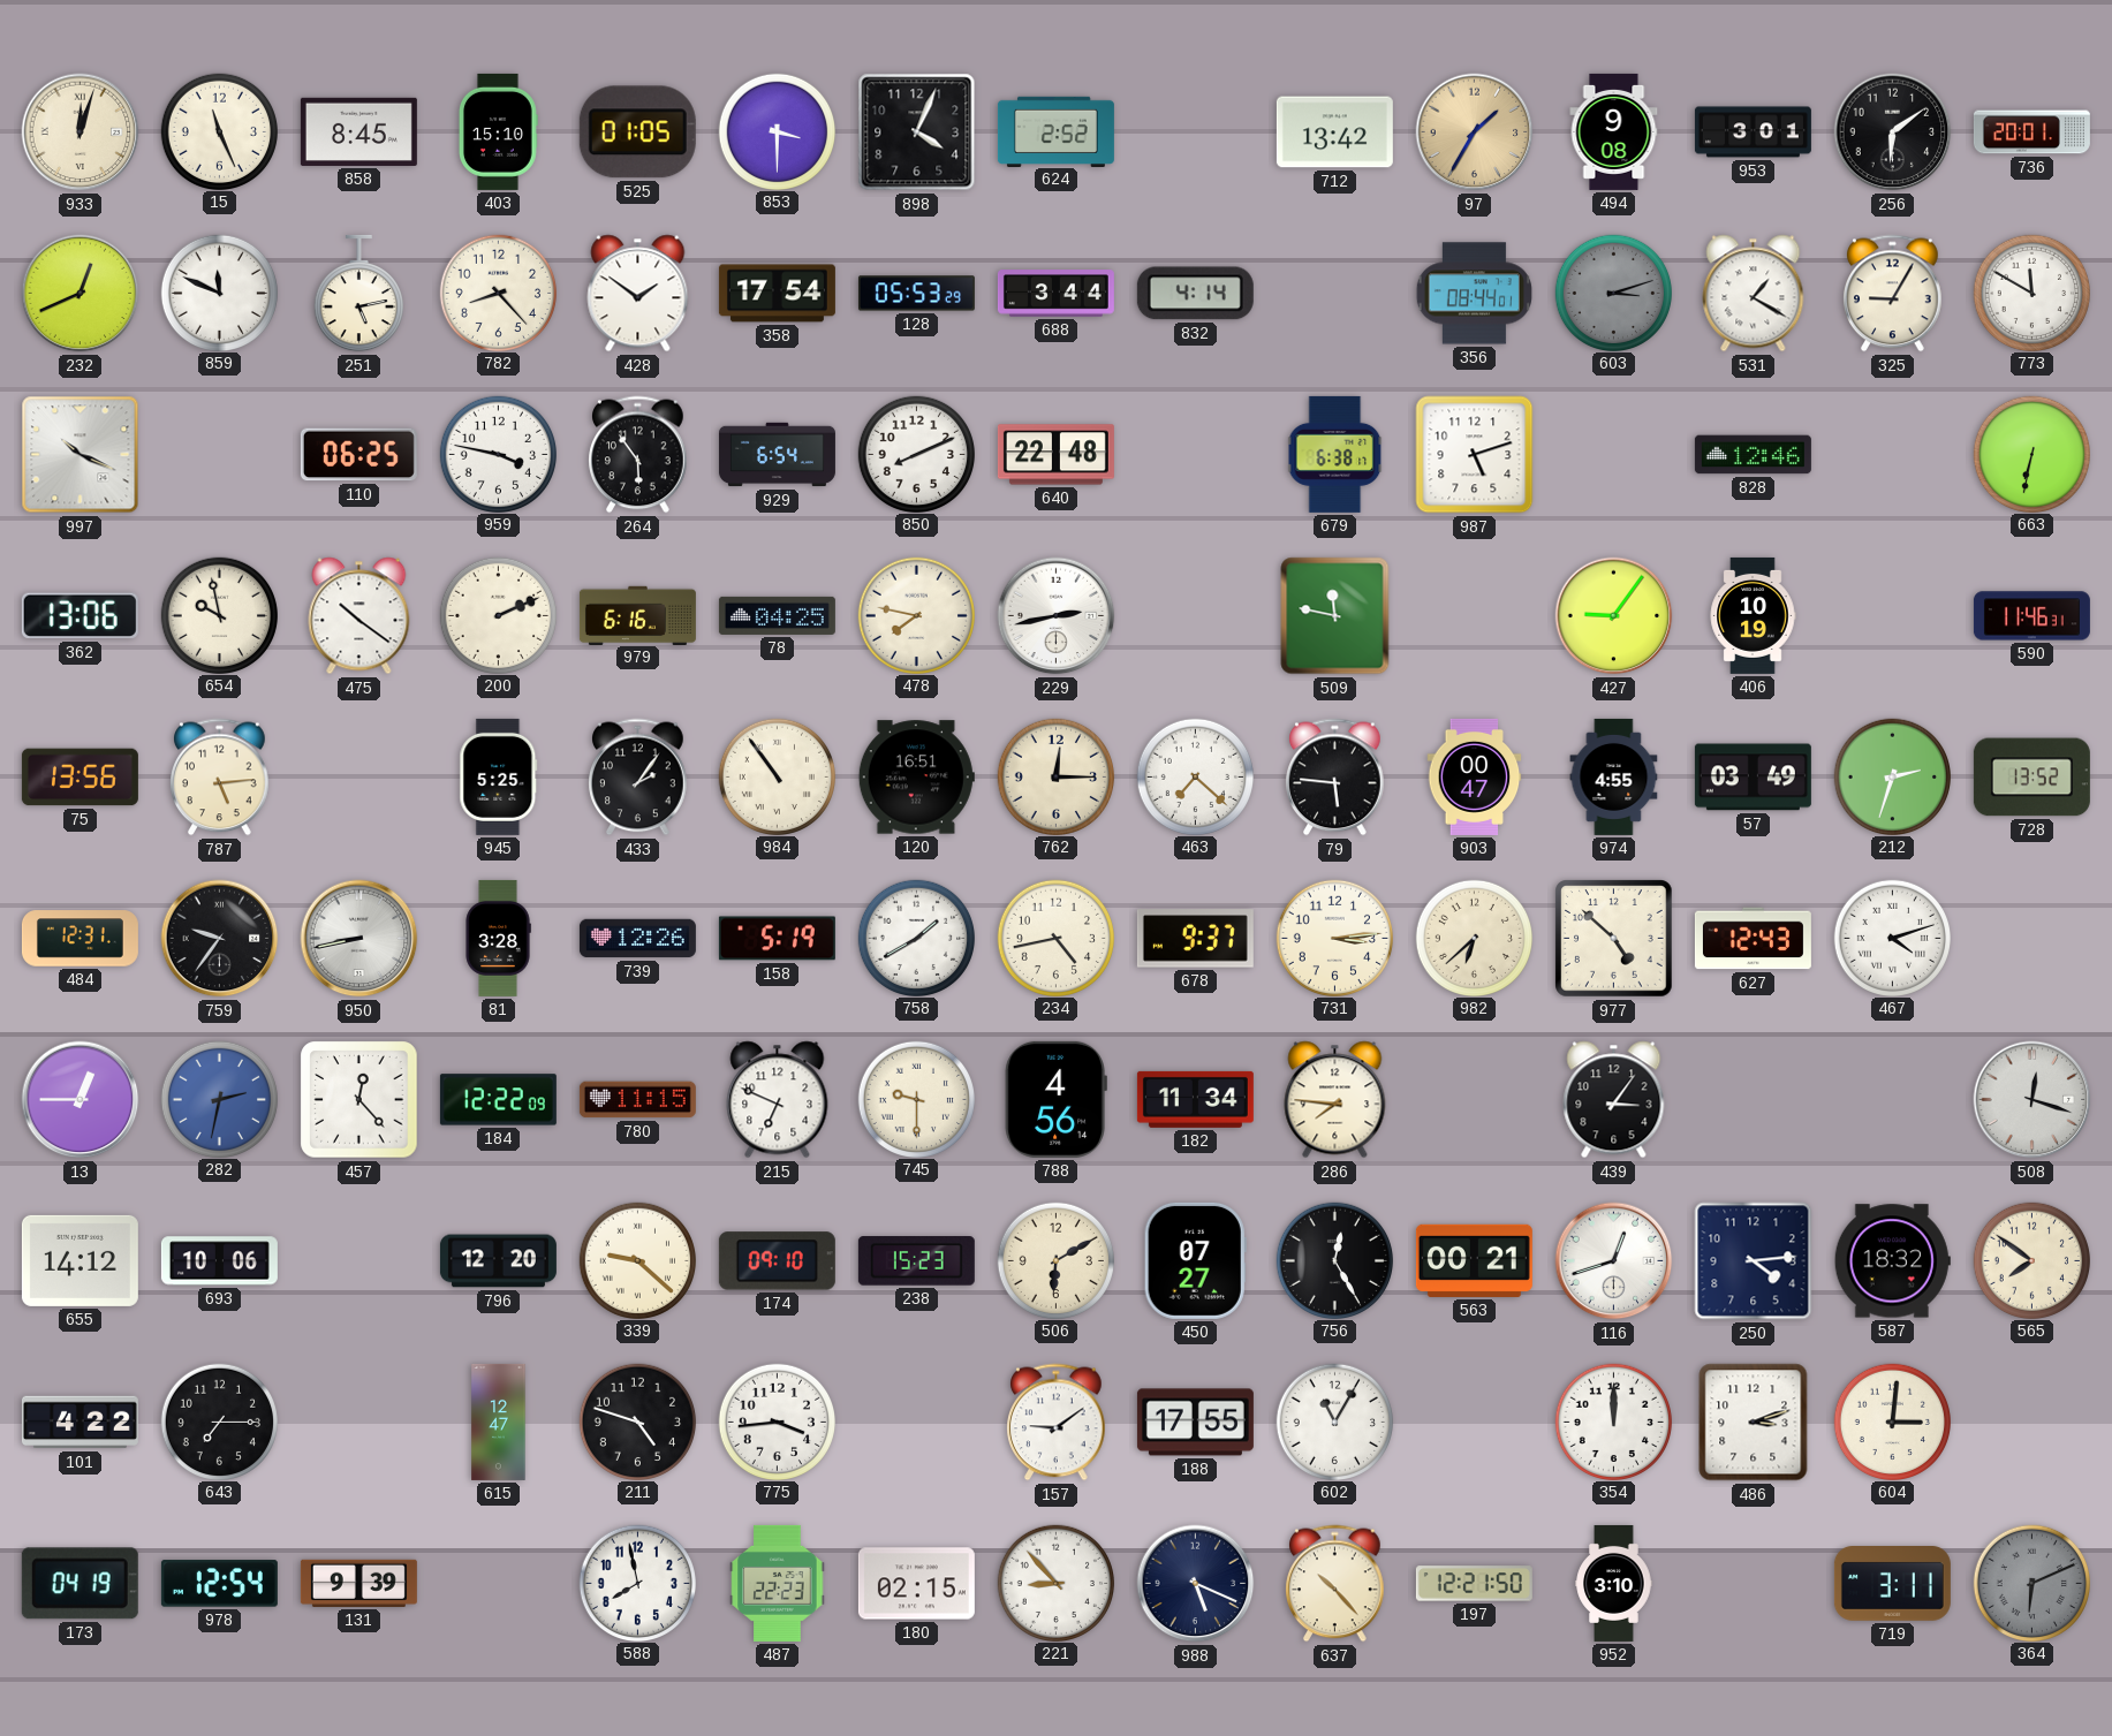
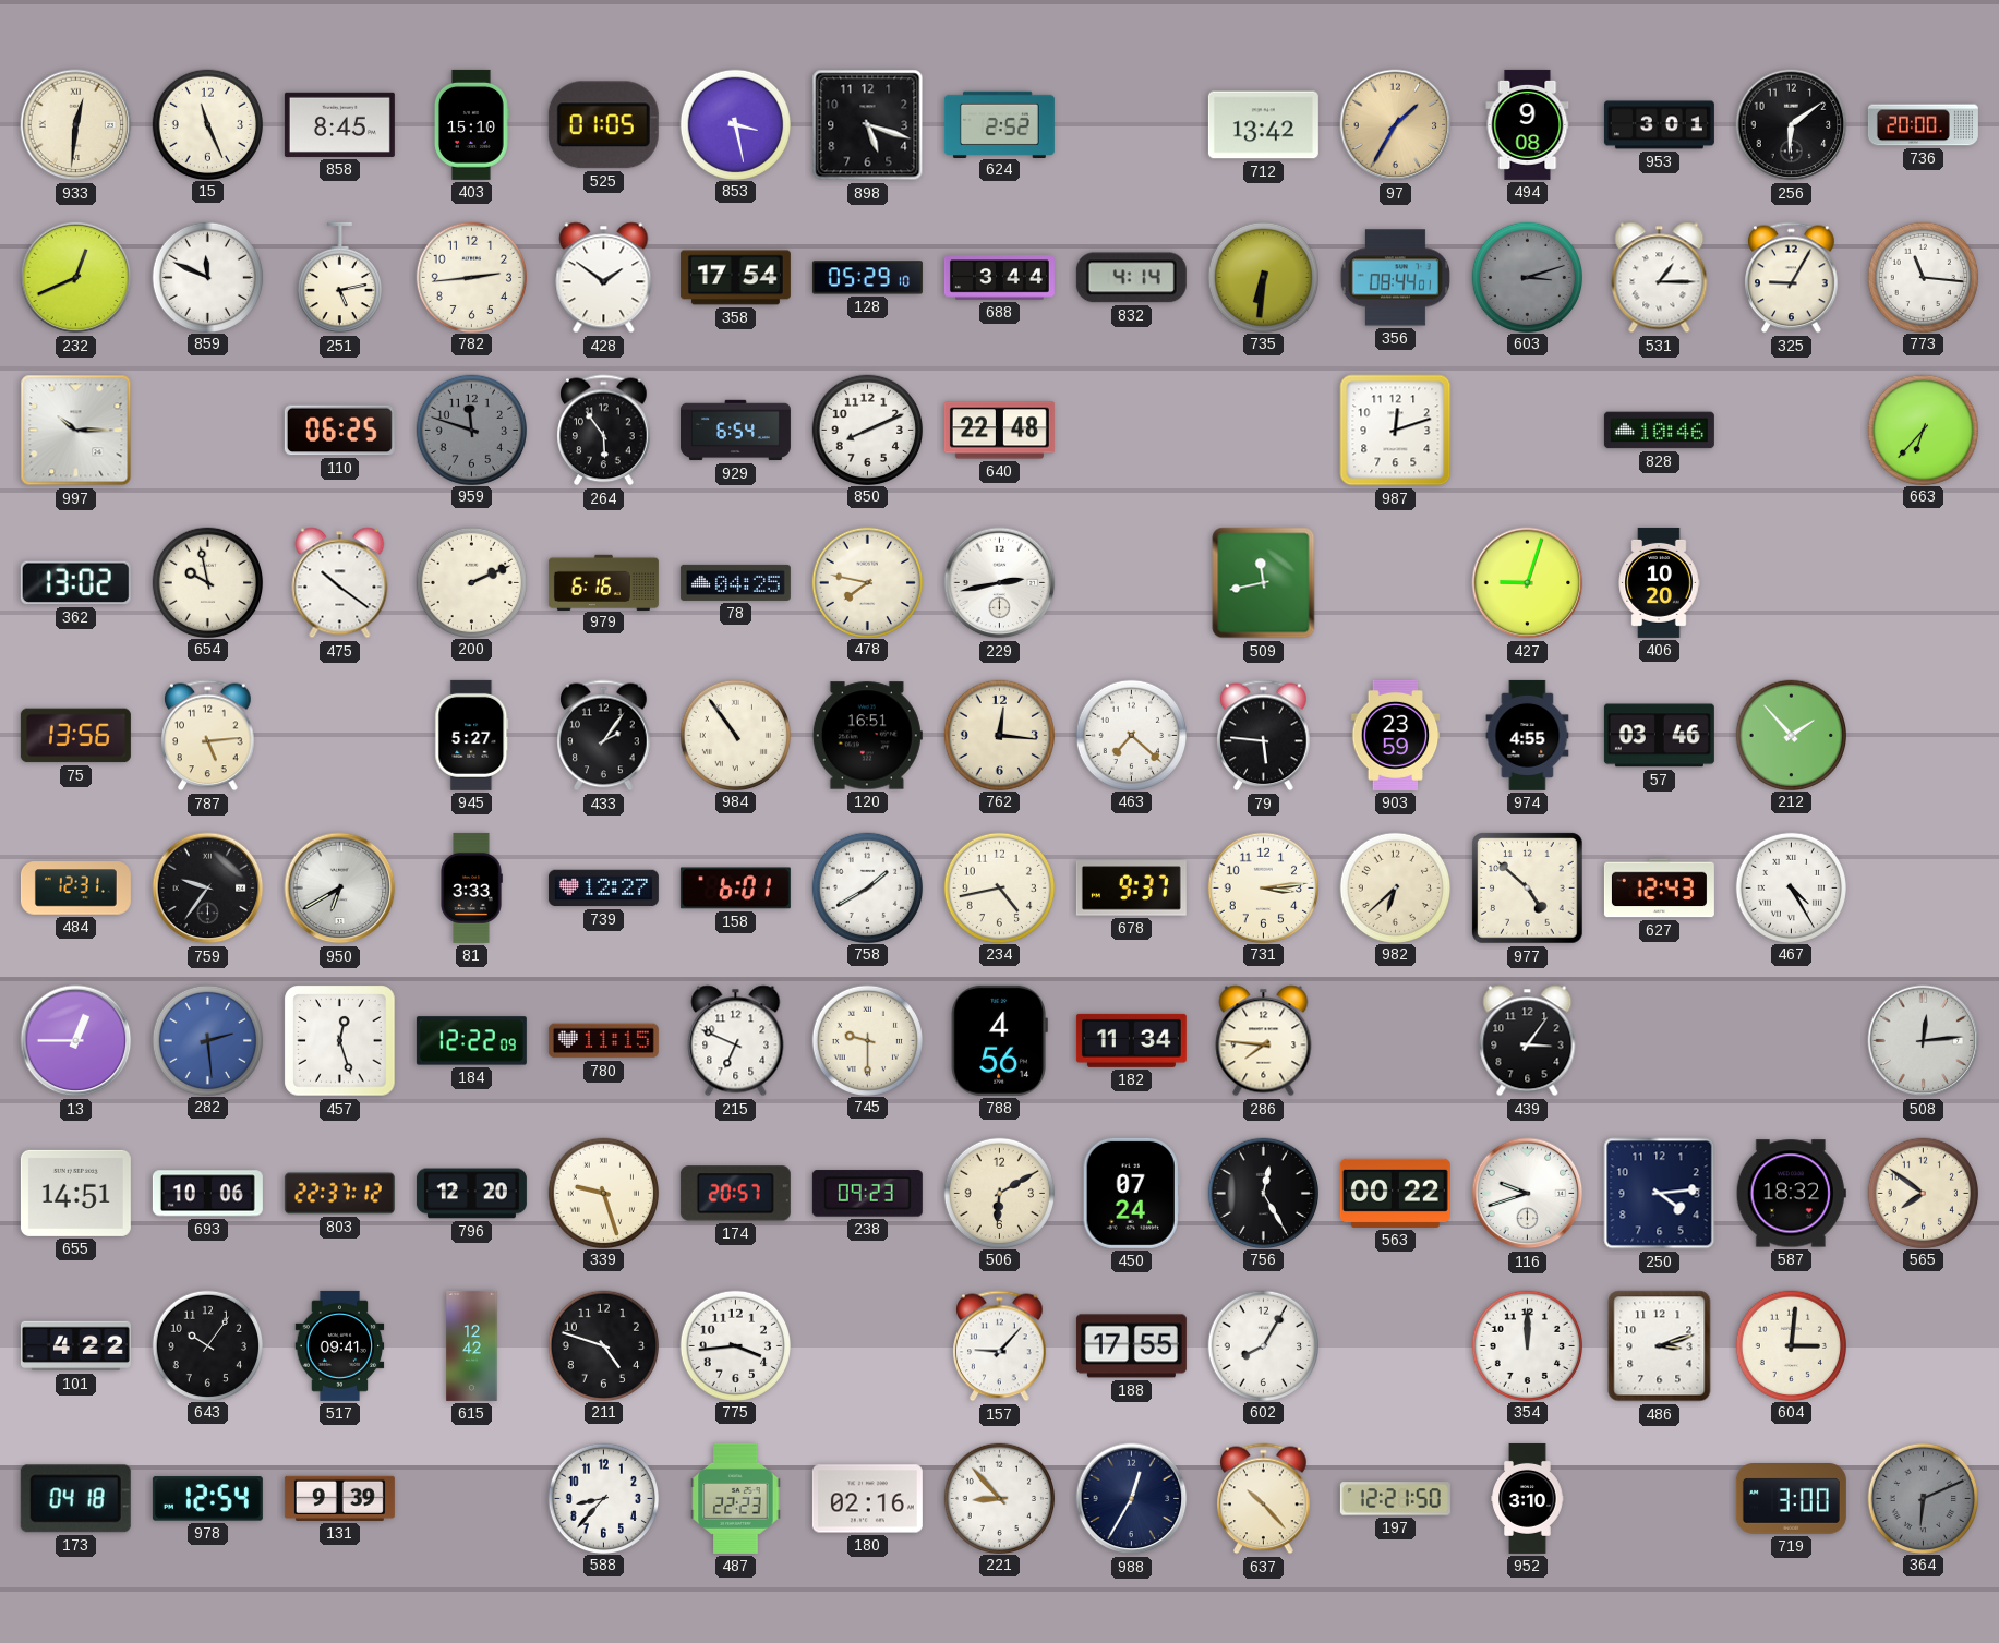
933: 12:03 -> 12:31 (76, 125)
853: 3:30 -> 3:28 (735, 124)
898: 4:04 -> 5:18 (868, 125)
736: 20:01 -> 20:00 (1923, 125)
782: 8:23 -> 2:44 (471, 277)
128: 05:53 -> 05:29 (867, 278)
735: none -> 6:31 (1263, 277)
531: 1:20 -> 1:15 (1660, 278)
773: 11:50 -> 11:16 (1923, 277)
997: 10:19 -> 10:15 (76, 431)
959: 3:47 -> 11:48 (471, 430)
959 dial: white -> grey (471, 430)
679: 6:38 -> none (1335, 454)
987: 5:12 -> 12:12 (1396, 431)
828: 12:46 -> 10:46 (1659, 431)
663: 6:32 -> 6:37 (1923, 430)
362: 13:06 -> 13:02 (75, 583)
509: 11:47 -> 11:43 (1264, 583)
427: 9:06 -> 9:03 (1528, 583)
406: 10:19 -> 10:20 (1659, 582)
590: 11:46 -> none (2031, 616)
945: 5:25 -> 5:27 (472, 735)
762: 12:15 -> 12:16 (999, 735)
903: 00:47 -> 23:59 (1396, 735)
57: 03:49 -> 03:46 (1659, 736)
212: 2:33 -> 1:53 (1791, 735)
728: 13:52 -> none (2031, 778)
950: 8:43 -> 6:40 (340, 889)
81: 3:28 -> 3:33 (471, 887)
739: 12:26 -> 12:27 (603, 889)
158: 5:19 -> 6:01 (735, 889)
467: 4:12 -> 4:25 (1791, 887)
282: 2:32 -> 2:29 (207, 1040)
457: 12:23 -> 12:27 (340, 1041)
508: 12:18 -> 12:14 (1924, 1041)
655: 14:12 -> 14:51 (75, 1193)
803: none -> 22:37 (339, 1194)
339: 9:22 -> 9:27 (603, 1193)
174: 09:10 -> 20:57 (735, 1194)
238: 15:23 -> 09:23 (867, 1194)
450: 07:27 -> 07:24 (1131, 1193)
563: 00:21 -> 00:22 (1395, 1193)
116: 12:42 -> 9:42 (1528, 1194)
643: 7:15 -> 10:06 (207, 1345)
517: none -> 09:41 (340, 1345)
615: 12:47 -> 12:42 (472, 1345)
157: 9:09 -> 9:07 (1000, 1346)
602: 11:05 -> 8:05 (1263, 1345)
173: 04:19 -> 04:18 (75, 1499)
588: 7:58 -> 8:37 (603, 1498)
180: 02:15 -> 02:16 (867, 1499)
988: 5:19 -> 12:35 (1132, 1499)
719: 3:11 -> 3:00 (1791, 1499)
